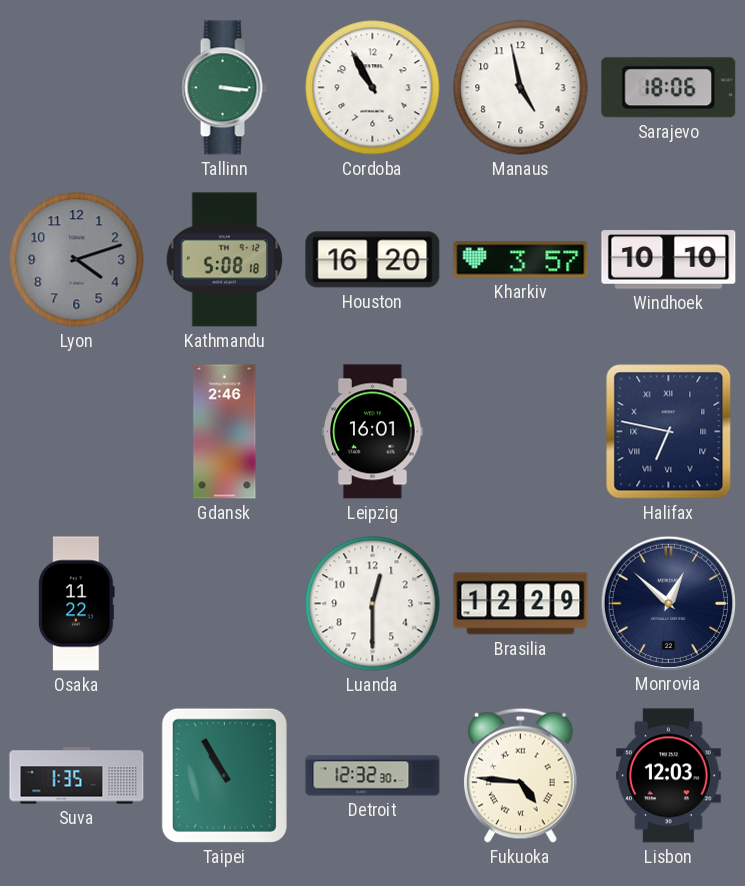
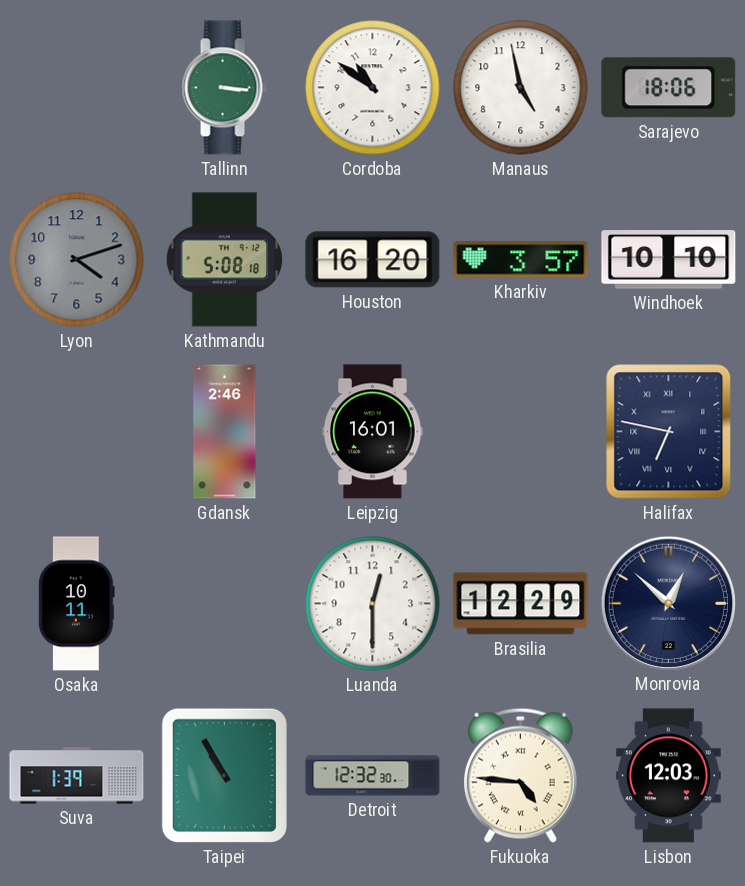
Cordoba: 10:55 -> 10:51 (373, 88)
Osaka: 11:22 -> 10:11 (77, 604)
Suva: 1:35 -> 1:39 (77, 776)
